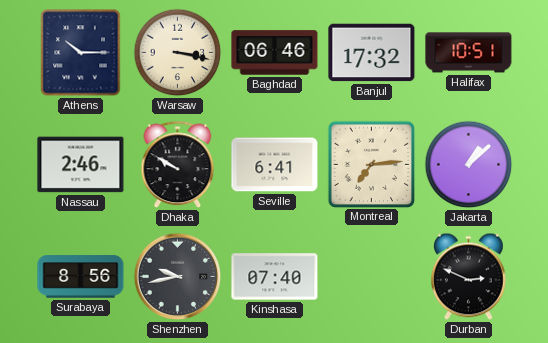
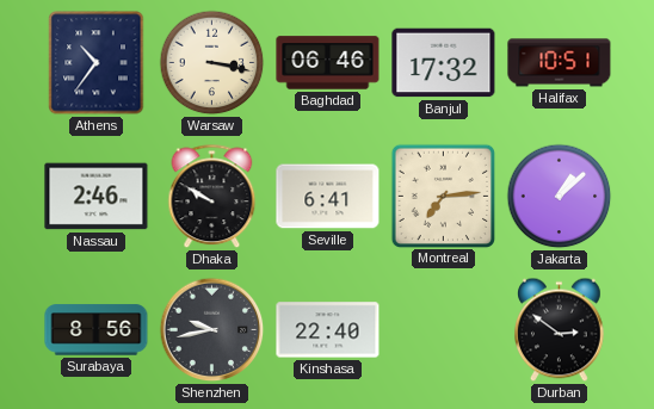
Athens: 10:15 -> 10:36 (97, 63)
Kinshasa: 07:40 -> 22:40 (328, 330)
Durban: 2:49 -> 2:51 (560, 330)
